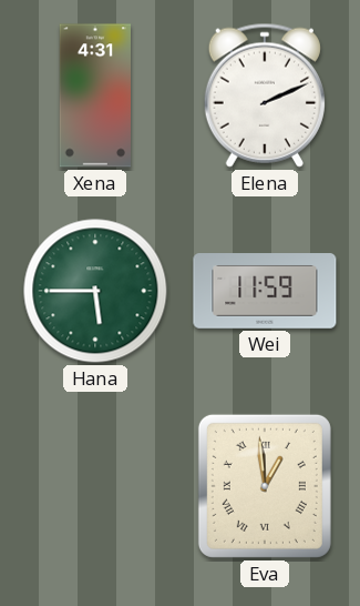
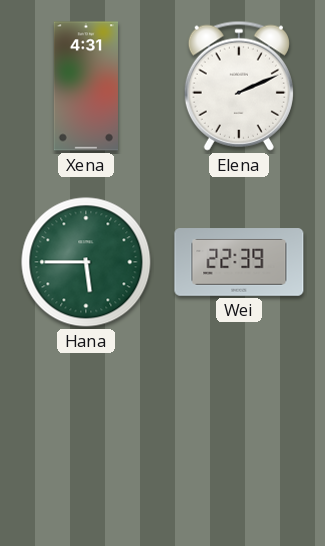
Wei: 11:59 -> 22:39 (239, 262)
Eva: 12:59 -> none (265, 486)
